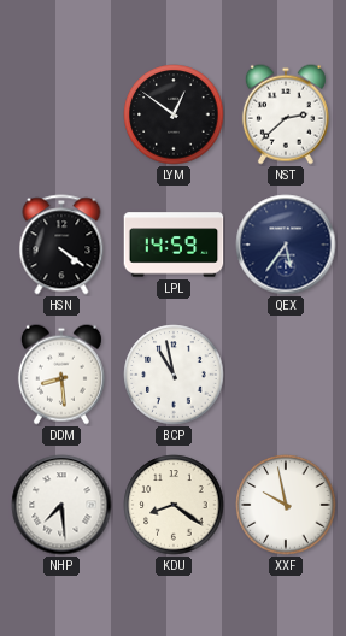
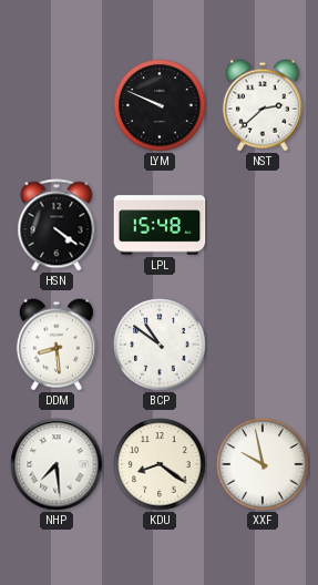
LYM: 12:51 -> 9:49 (160, 105)
LPL: 14:59 -> 15:48 (160, 225)
QEX: 5:36 -> none (286, 245)
BCP: 10:58 -> 10:51 (160, 345)
